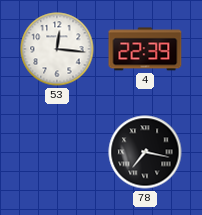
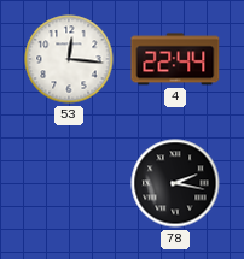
4: 22:39 -> 22:44 (175, 59)
78: 7:17 -> 2:17 (175, 183)
